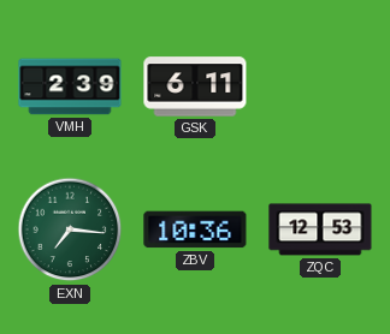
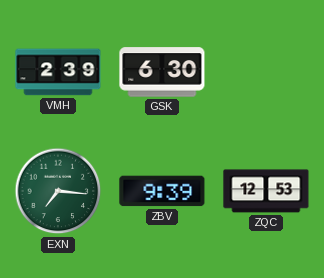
GSK: 6:11 -> 6:30 (162, 72)
ZBV: 10:36 -> 9:39 (162, 191)
